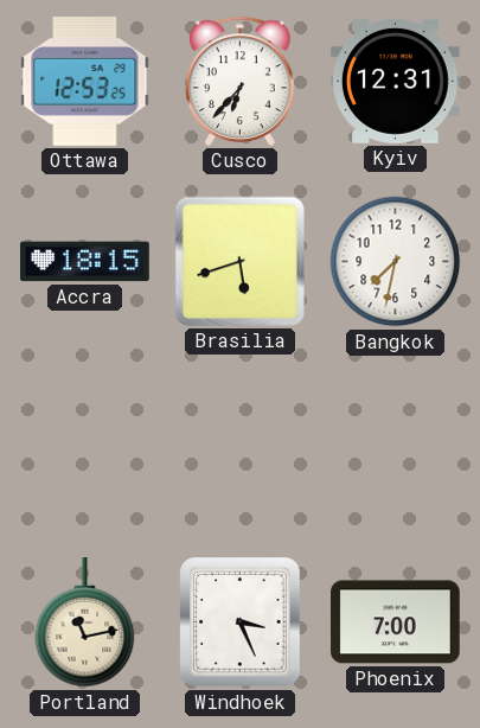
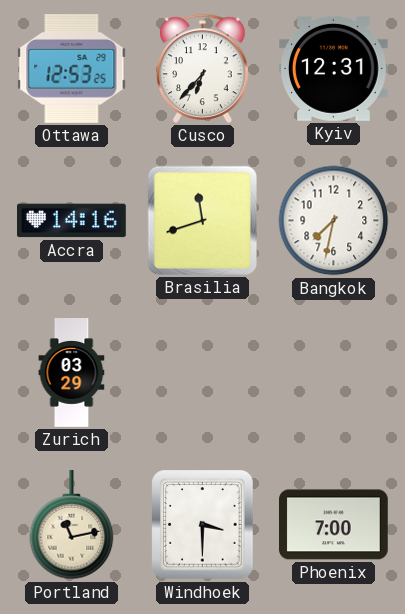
Accra: 18:15 -> 14:16 (72, 221)
Brasilia: 5:42 -> 11:42 (202, 220)
Zurich: none -> 03:29 (72, 373)
Windhoek: 3:26 -> 3:30 (203, 525)
